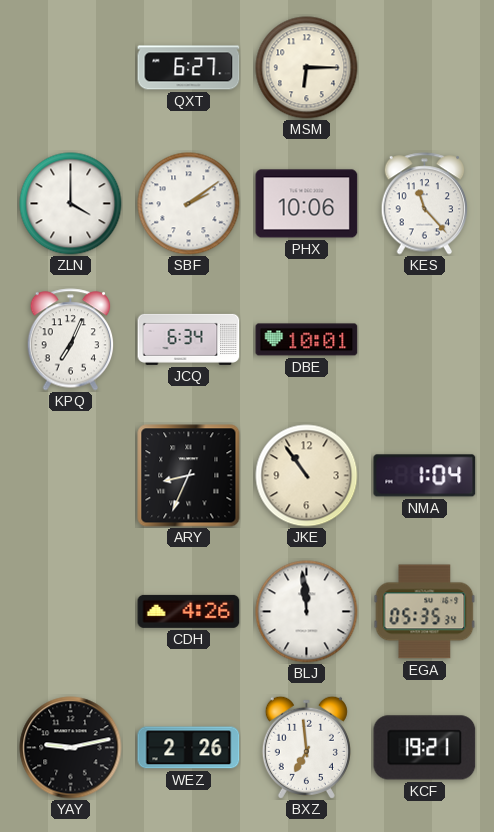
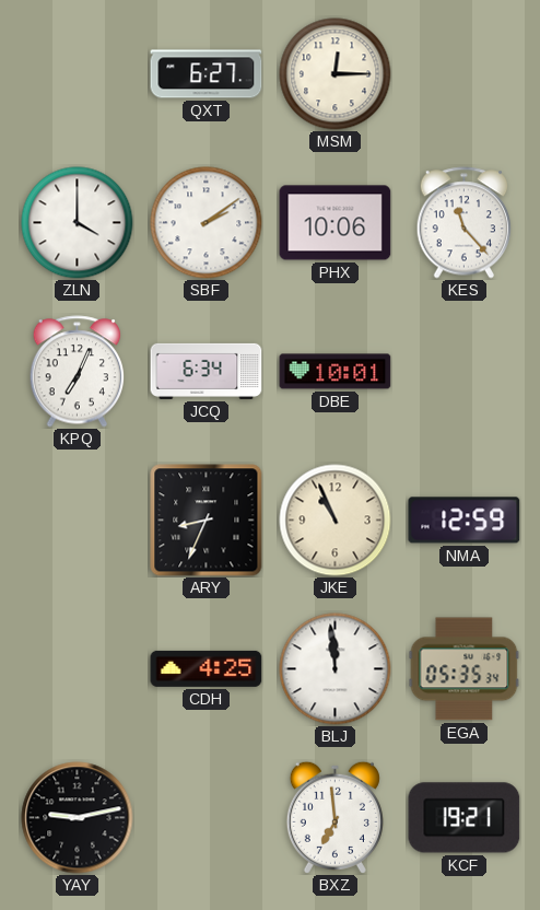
MSM: 6:15 -> 12:15 (336, 74)
JKE: 10:54 -> 10:56 (336, 521)
NMA: 1:04 -> 12:59 (465, 521)
CDH: 4:26 -> 4:25 (207, 668)
WEZ: 2:26 -> none (189, 748)
